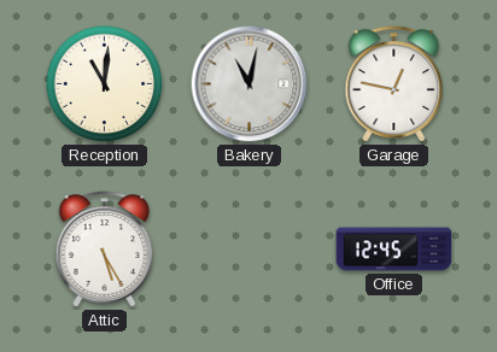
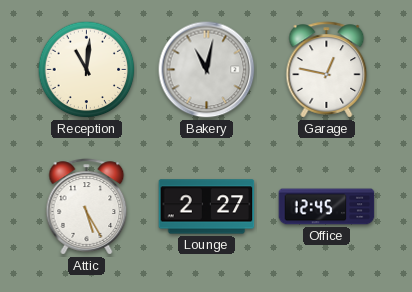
Lounge: none -> 2:27 (207, 207)
